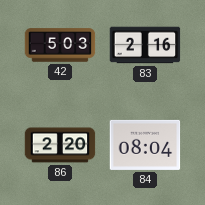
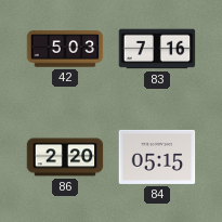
83: 2:16 -> 7:16 (157, 49)
84: 08:04 -> 05:15 (157, 157)
